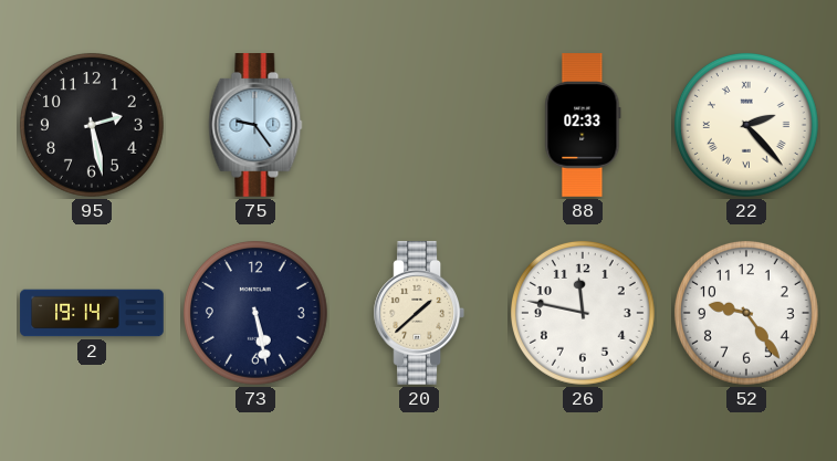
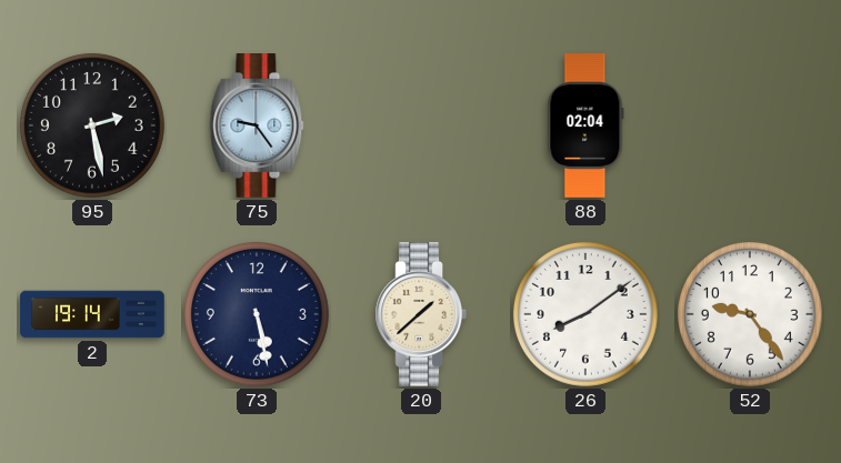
88: 02:33 -> 02:04 (585, 125)
22: 2:23 -> none (746, 125)
26: 11:47 -> 8:09 (585, 314)
